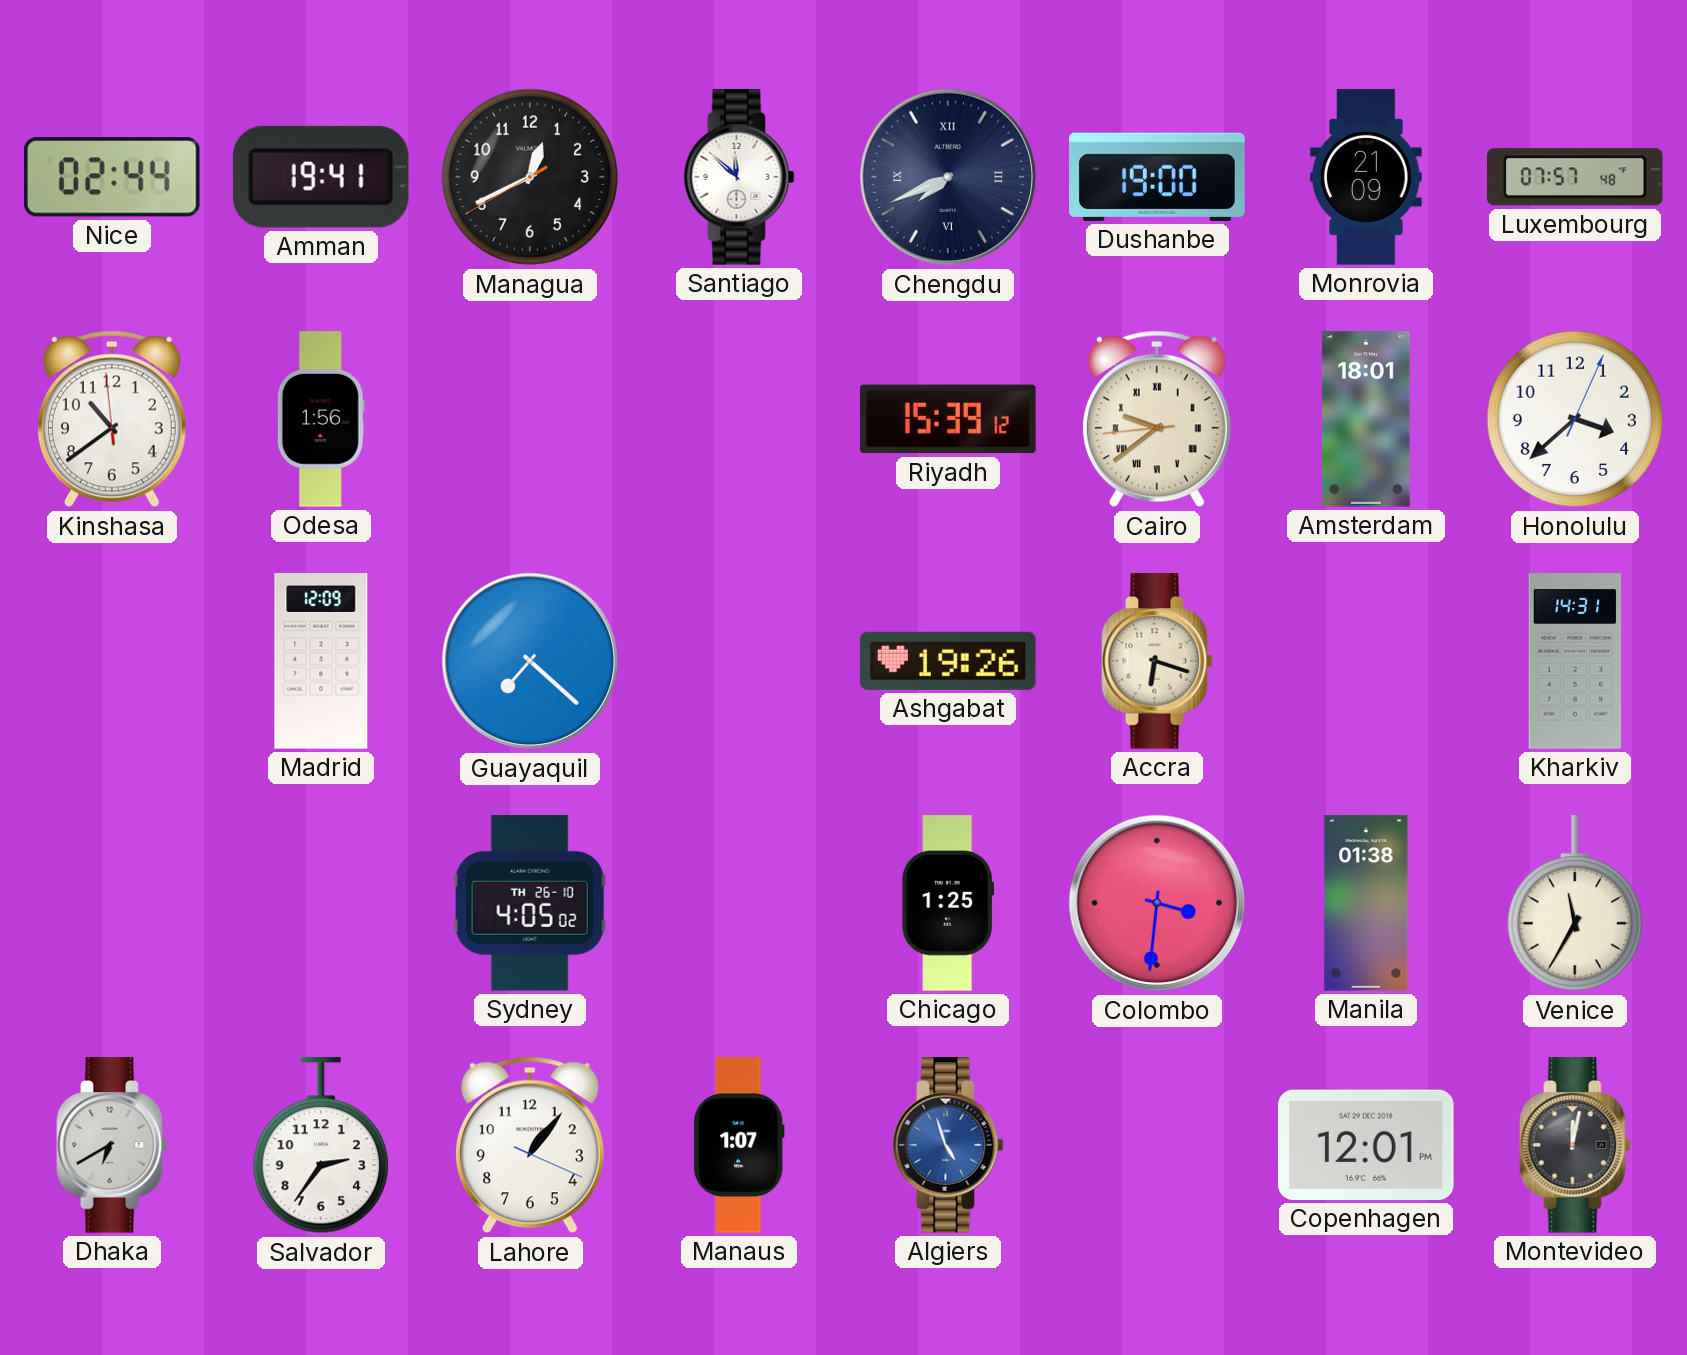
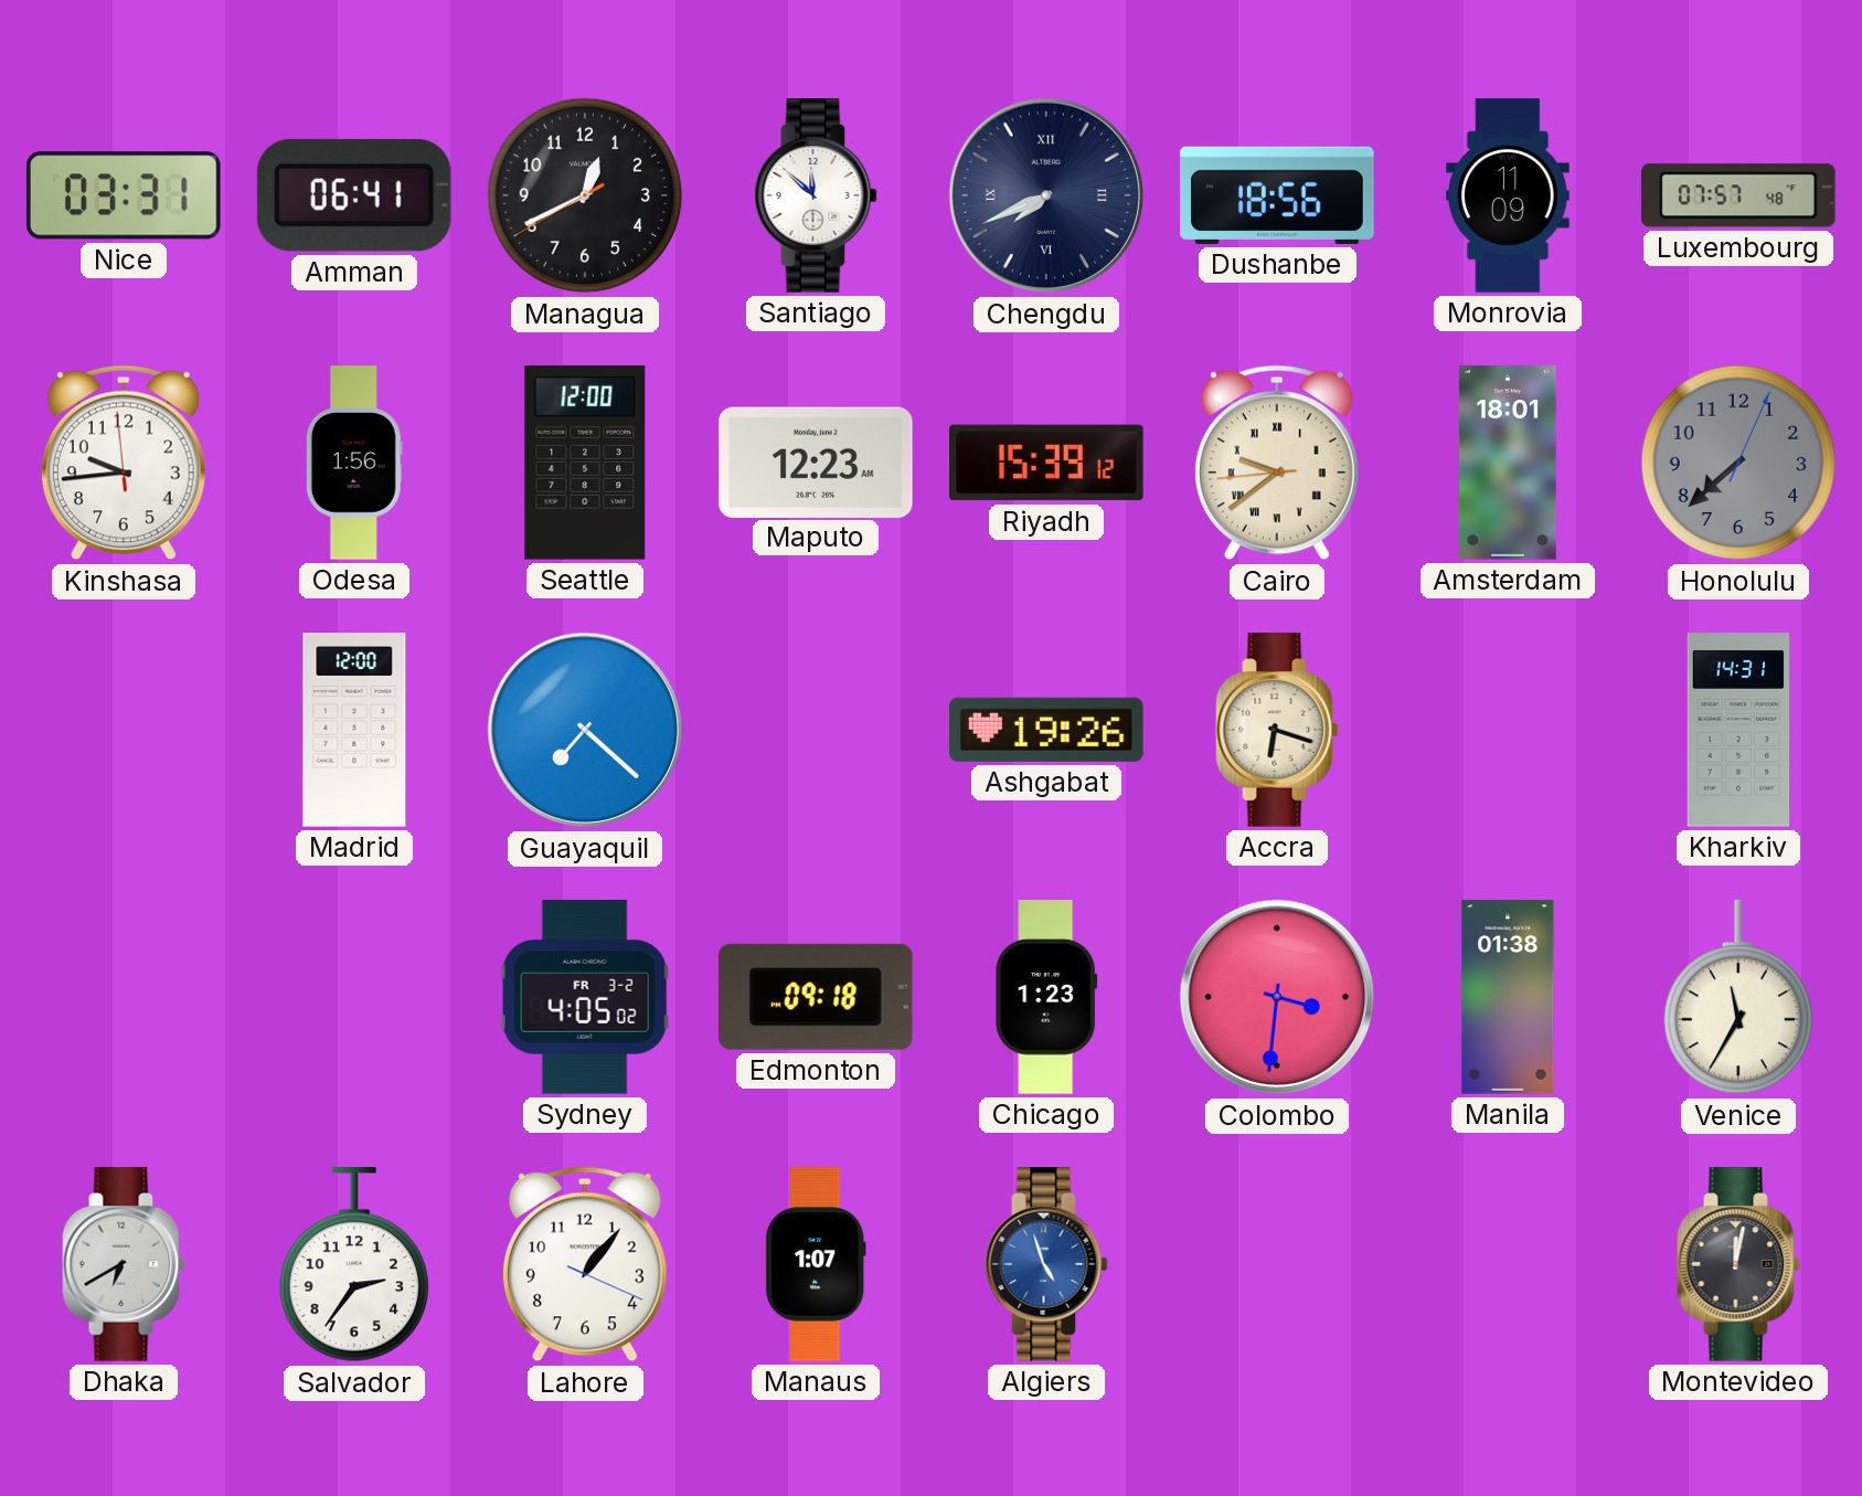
Nice: 02:44 -> 03:31 (124, 195)
Amman: 19:41 -> 06:41 (354, 195)
Dushanbe: 19:00 -> 18:56 (1277, 195)
Monrovia: 21:09 -> 11:09 (1509, 195)
Kinshasa: 10:38 -> 9:43 (124, 463)
Seattle: none -> 12:00 (585, 463)
Maputo: none -> 12:23 (816, 461)
Honolulu: 3:38 -> 7:38 (1738, 463)
Honolulu dial: white -> grey (1738, 463)
Madrid: 12:09 -> 12:00 (354, 730)
Sydney date: TH 26-10 -> FR 3-2 (585, 997)
Edmonton: none -> 09:18 (816, 997)
Chicago: 1:25 -> 1:23 (1046, 997)
Copenhagen: 12:01 -> none (1367, 1145)
